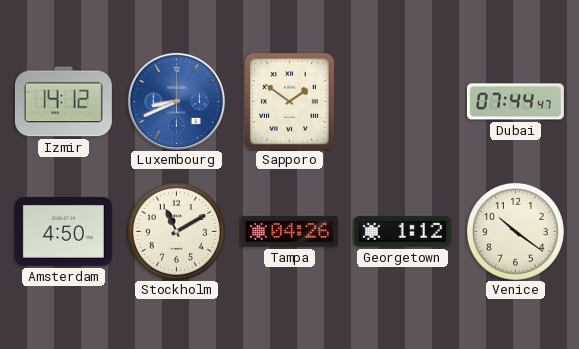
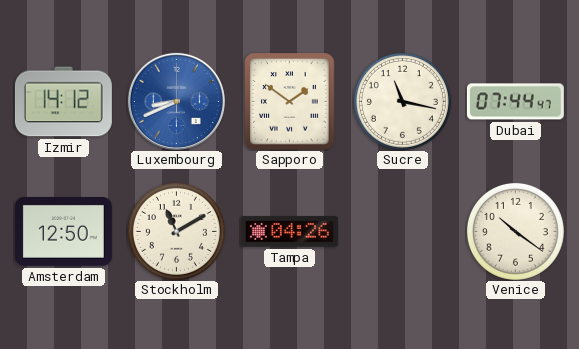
Sucre: none -> 11:17 (402, 101)
Amsterdam: 4:50 -> 12:50 (63, 232)
Georgetown: 1:12 -> none (402, 232)
